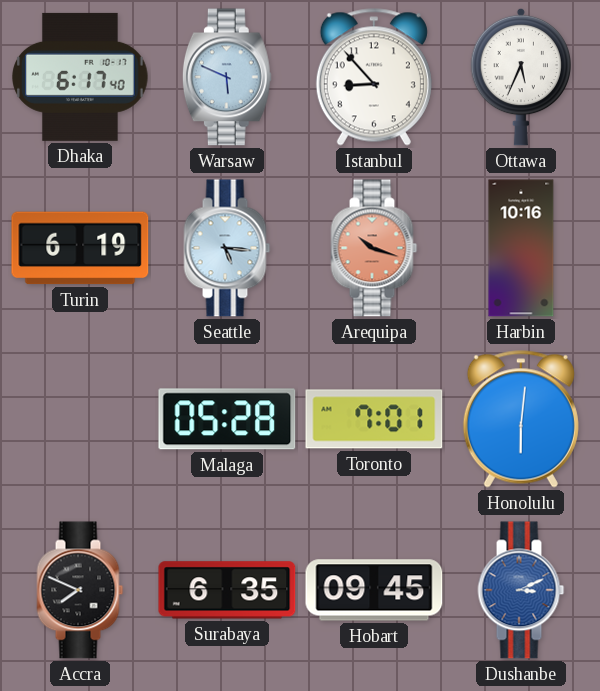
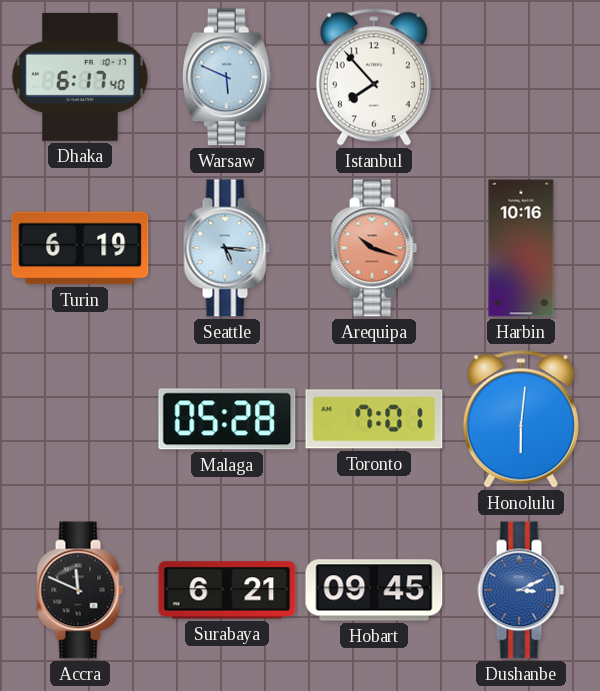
Istanbul: 8:53 -> 7:53 (374, 77)
Ottawa: 5:34 -> none (520, 77)
Accra: 7:49 -> 11:49 (80, 590)
Surabaya: 6:35 -> 6:21 (227, 590)
